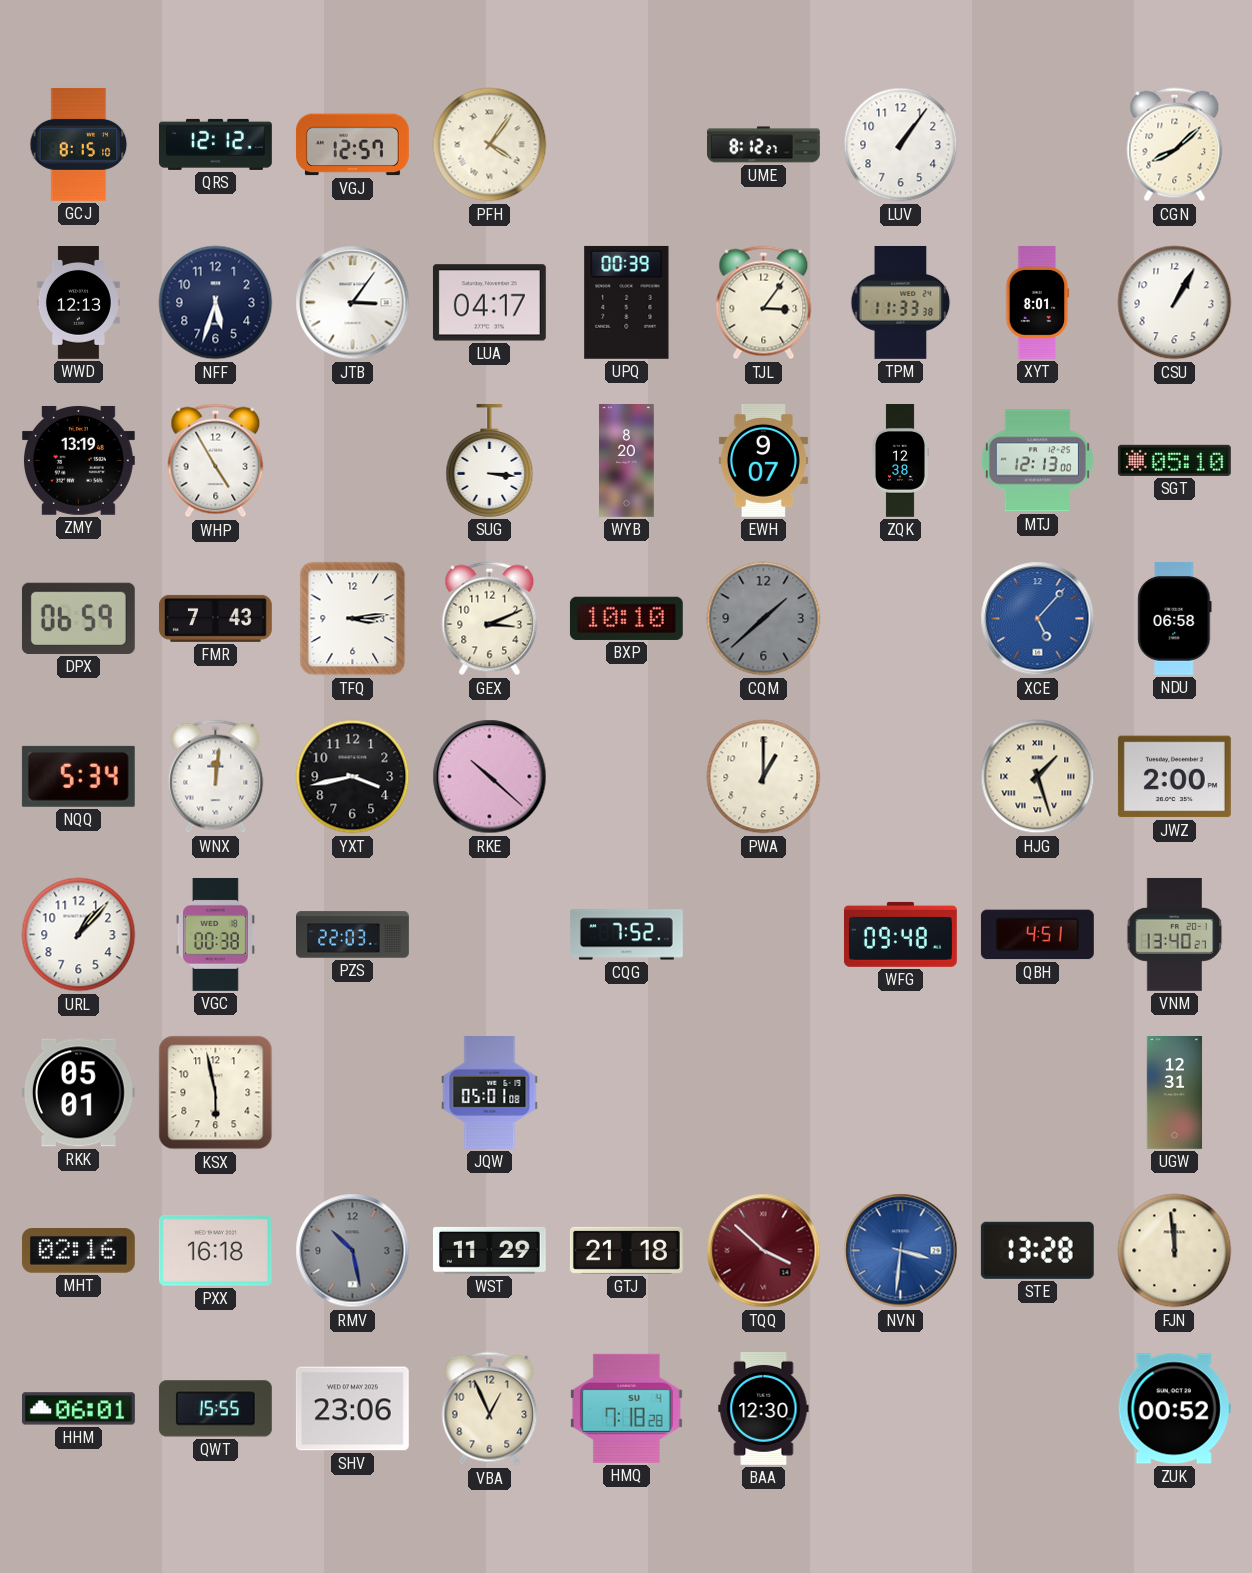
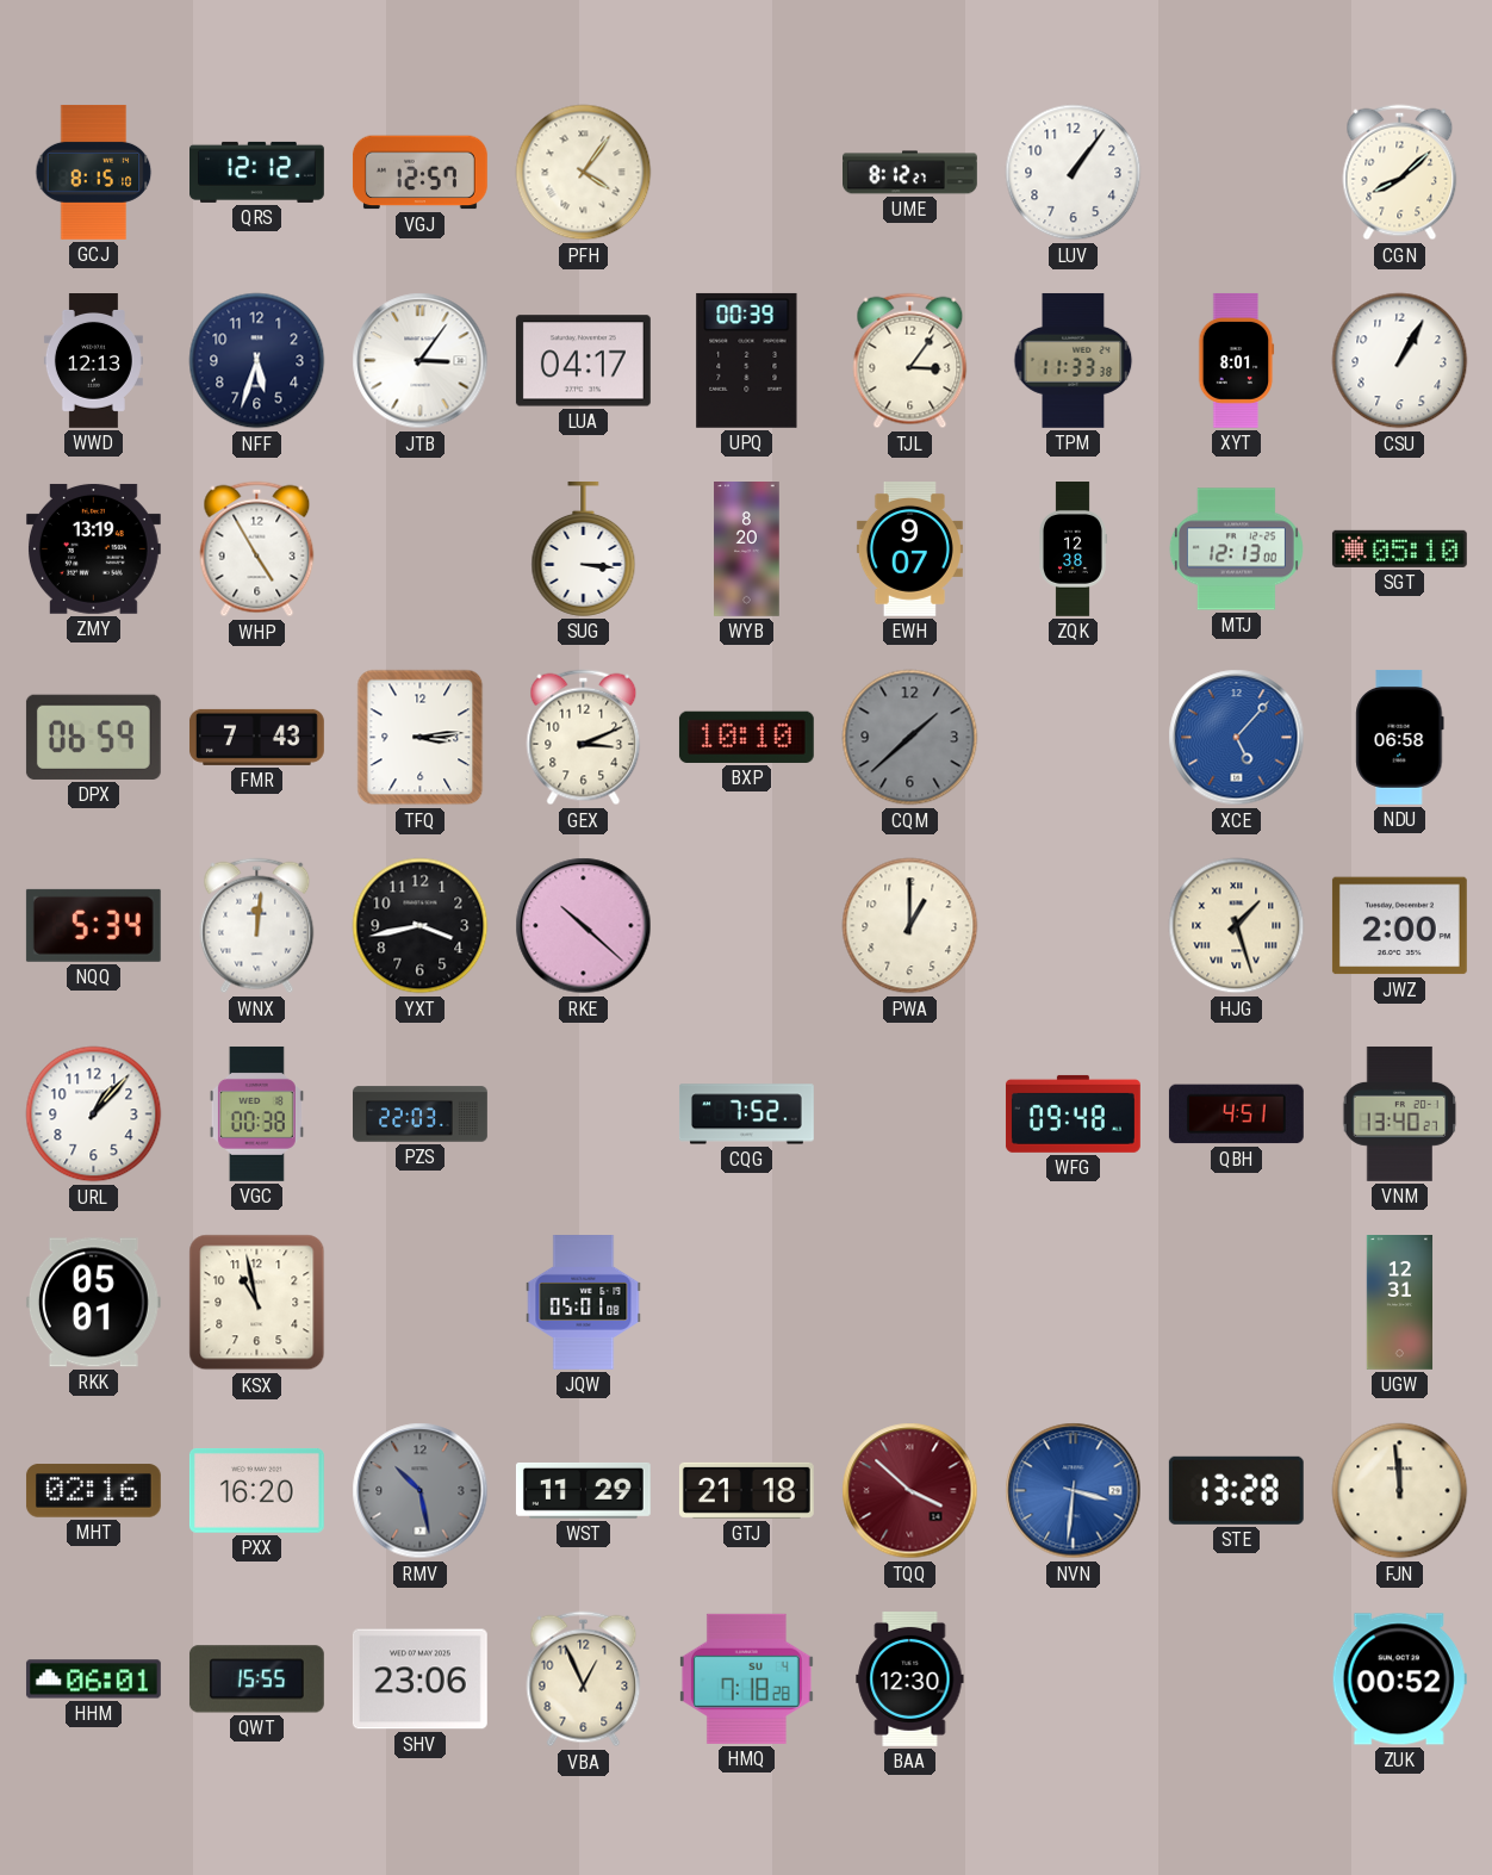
KSX: 5:58 -> 10:58 (257, 1303)
PXX: 16:18 -> 16:20 (256, 1490)
